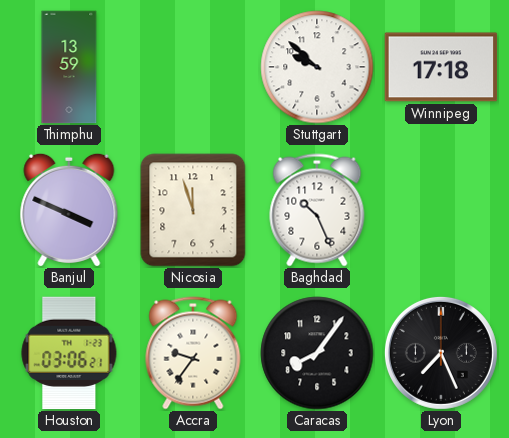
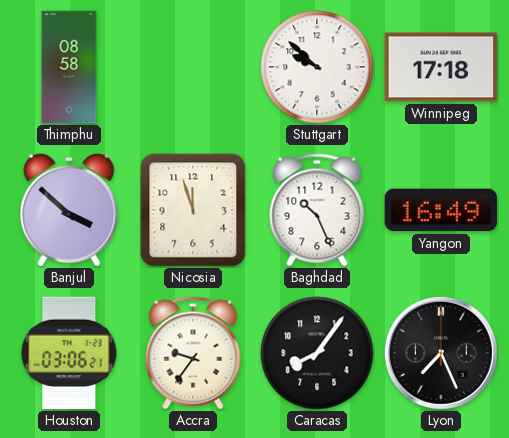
Thimphu: 13:59 -> 08:58 (69, 67)
Banjul: 3:49 -> 3:52 (69, 210)
Yangon: none -> 16:49 (441, 210)
